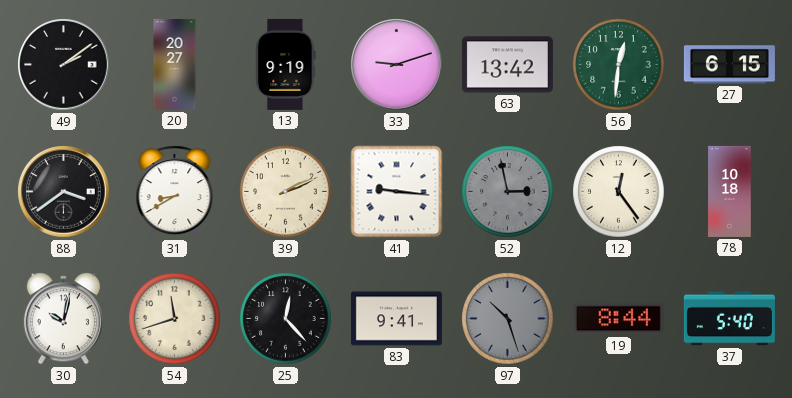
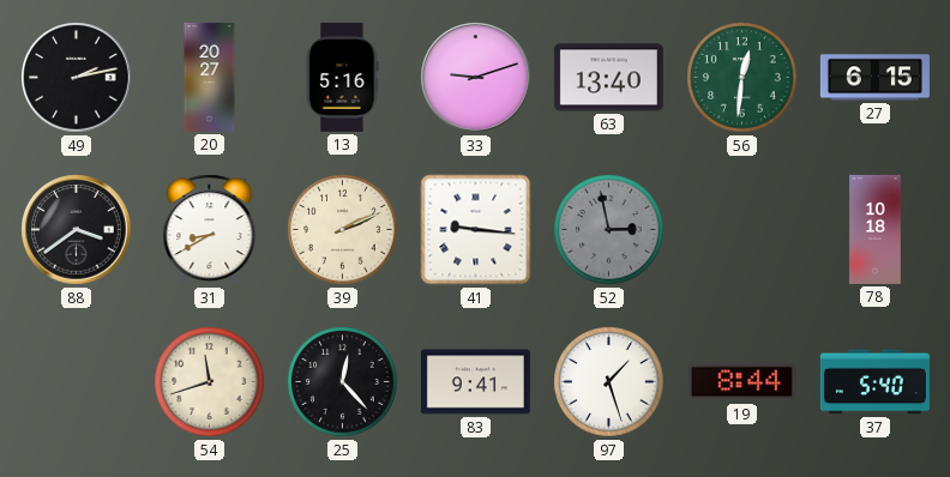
49: 2:09 -> 2:13 (77, 78)
13: 9:19 -> 5:16 (343, 77)
63: 13:42 -> 13:40 (608, 78)
12: 12:24 -> none (619, 192)
30: 10:02 -> none (63, 319)
97: 10:27 -> 1:27 (609, 382)
97 dial: grey -> white (609, 382)
